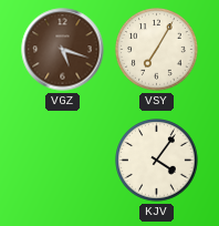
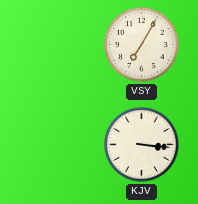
VGZ: 5:18 -> none (63, 50)
KJV: 4:06 -> 3:16 (142, 145)
